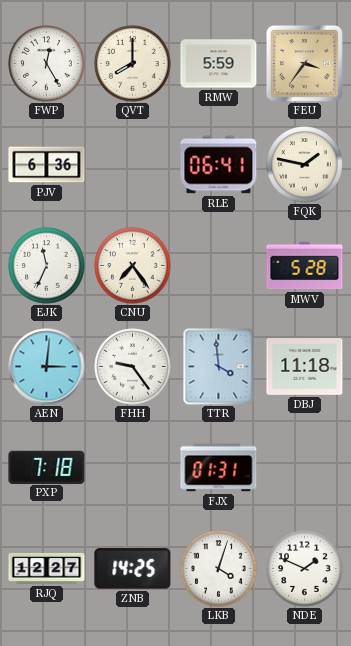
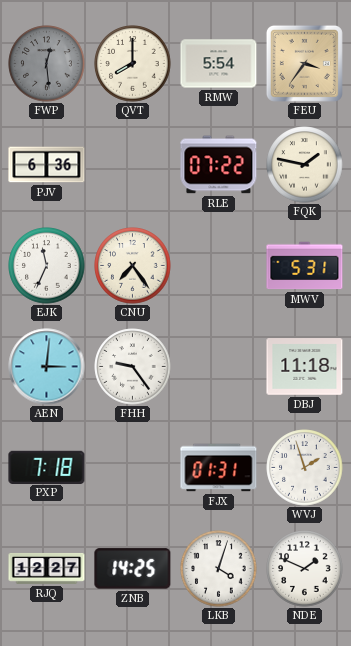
FWP: 12:25 -> 12:29 (47, 64)
FWP dial: white -> grey (47, 64)
RMW: 5:59 -> 5:54 (219, 64)
RLE: 06:41 -> 07:22 (219, 165)
MWV: 5:28 -> 5:31 (305, 266)
TTR: 3:59 -> none (219, 367)
WVJ: none -> 1:57 (305, 468)
